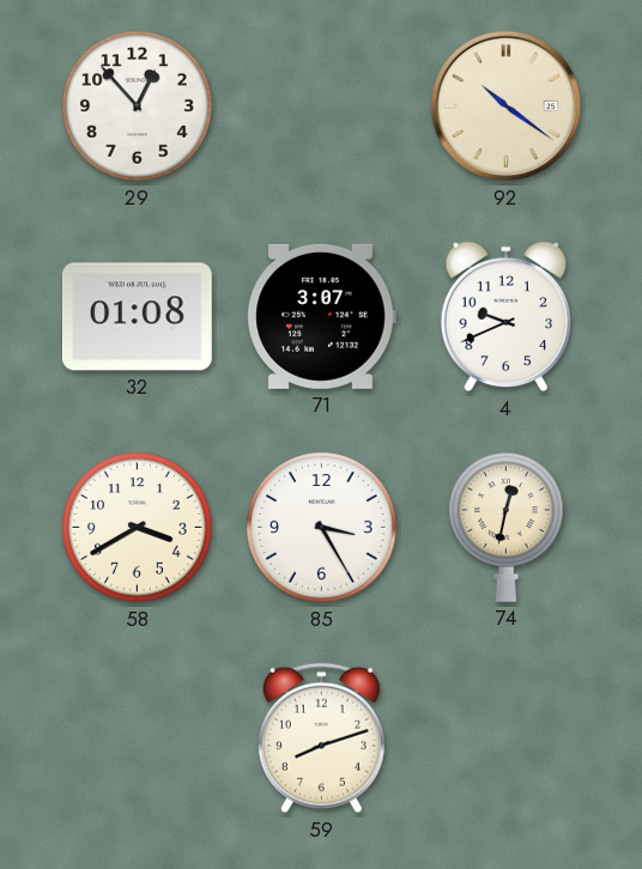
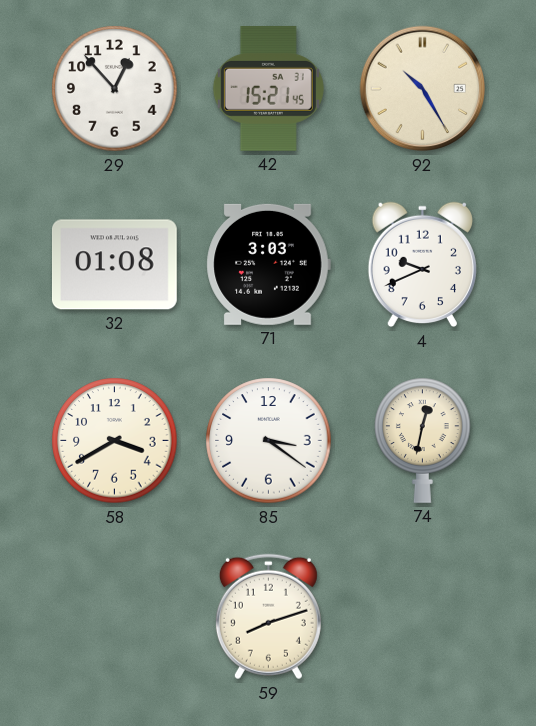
42: none -> 15:21 (268, 88)
92: 10:21 -> 10:25 (423, 89)
71: 3:07 -> 3:03 (268, 264)
85: 3:25 -> 3:21 (269, 441)
